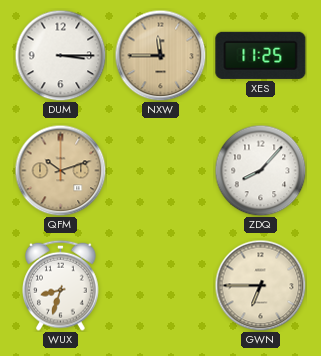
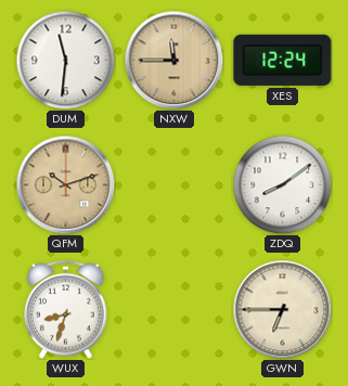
DUM: 3:15 -> 11:31 (65, 60)
XES: 11:25 -> 12:24 (283, 60)
ZDQ: 8:07 -> 8:09 (282, 184)
